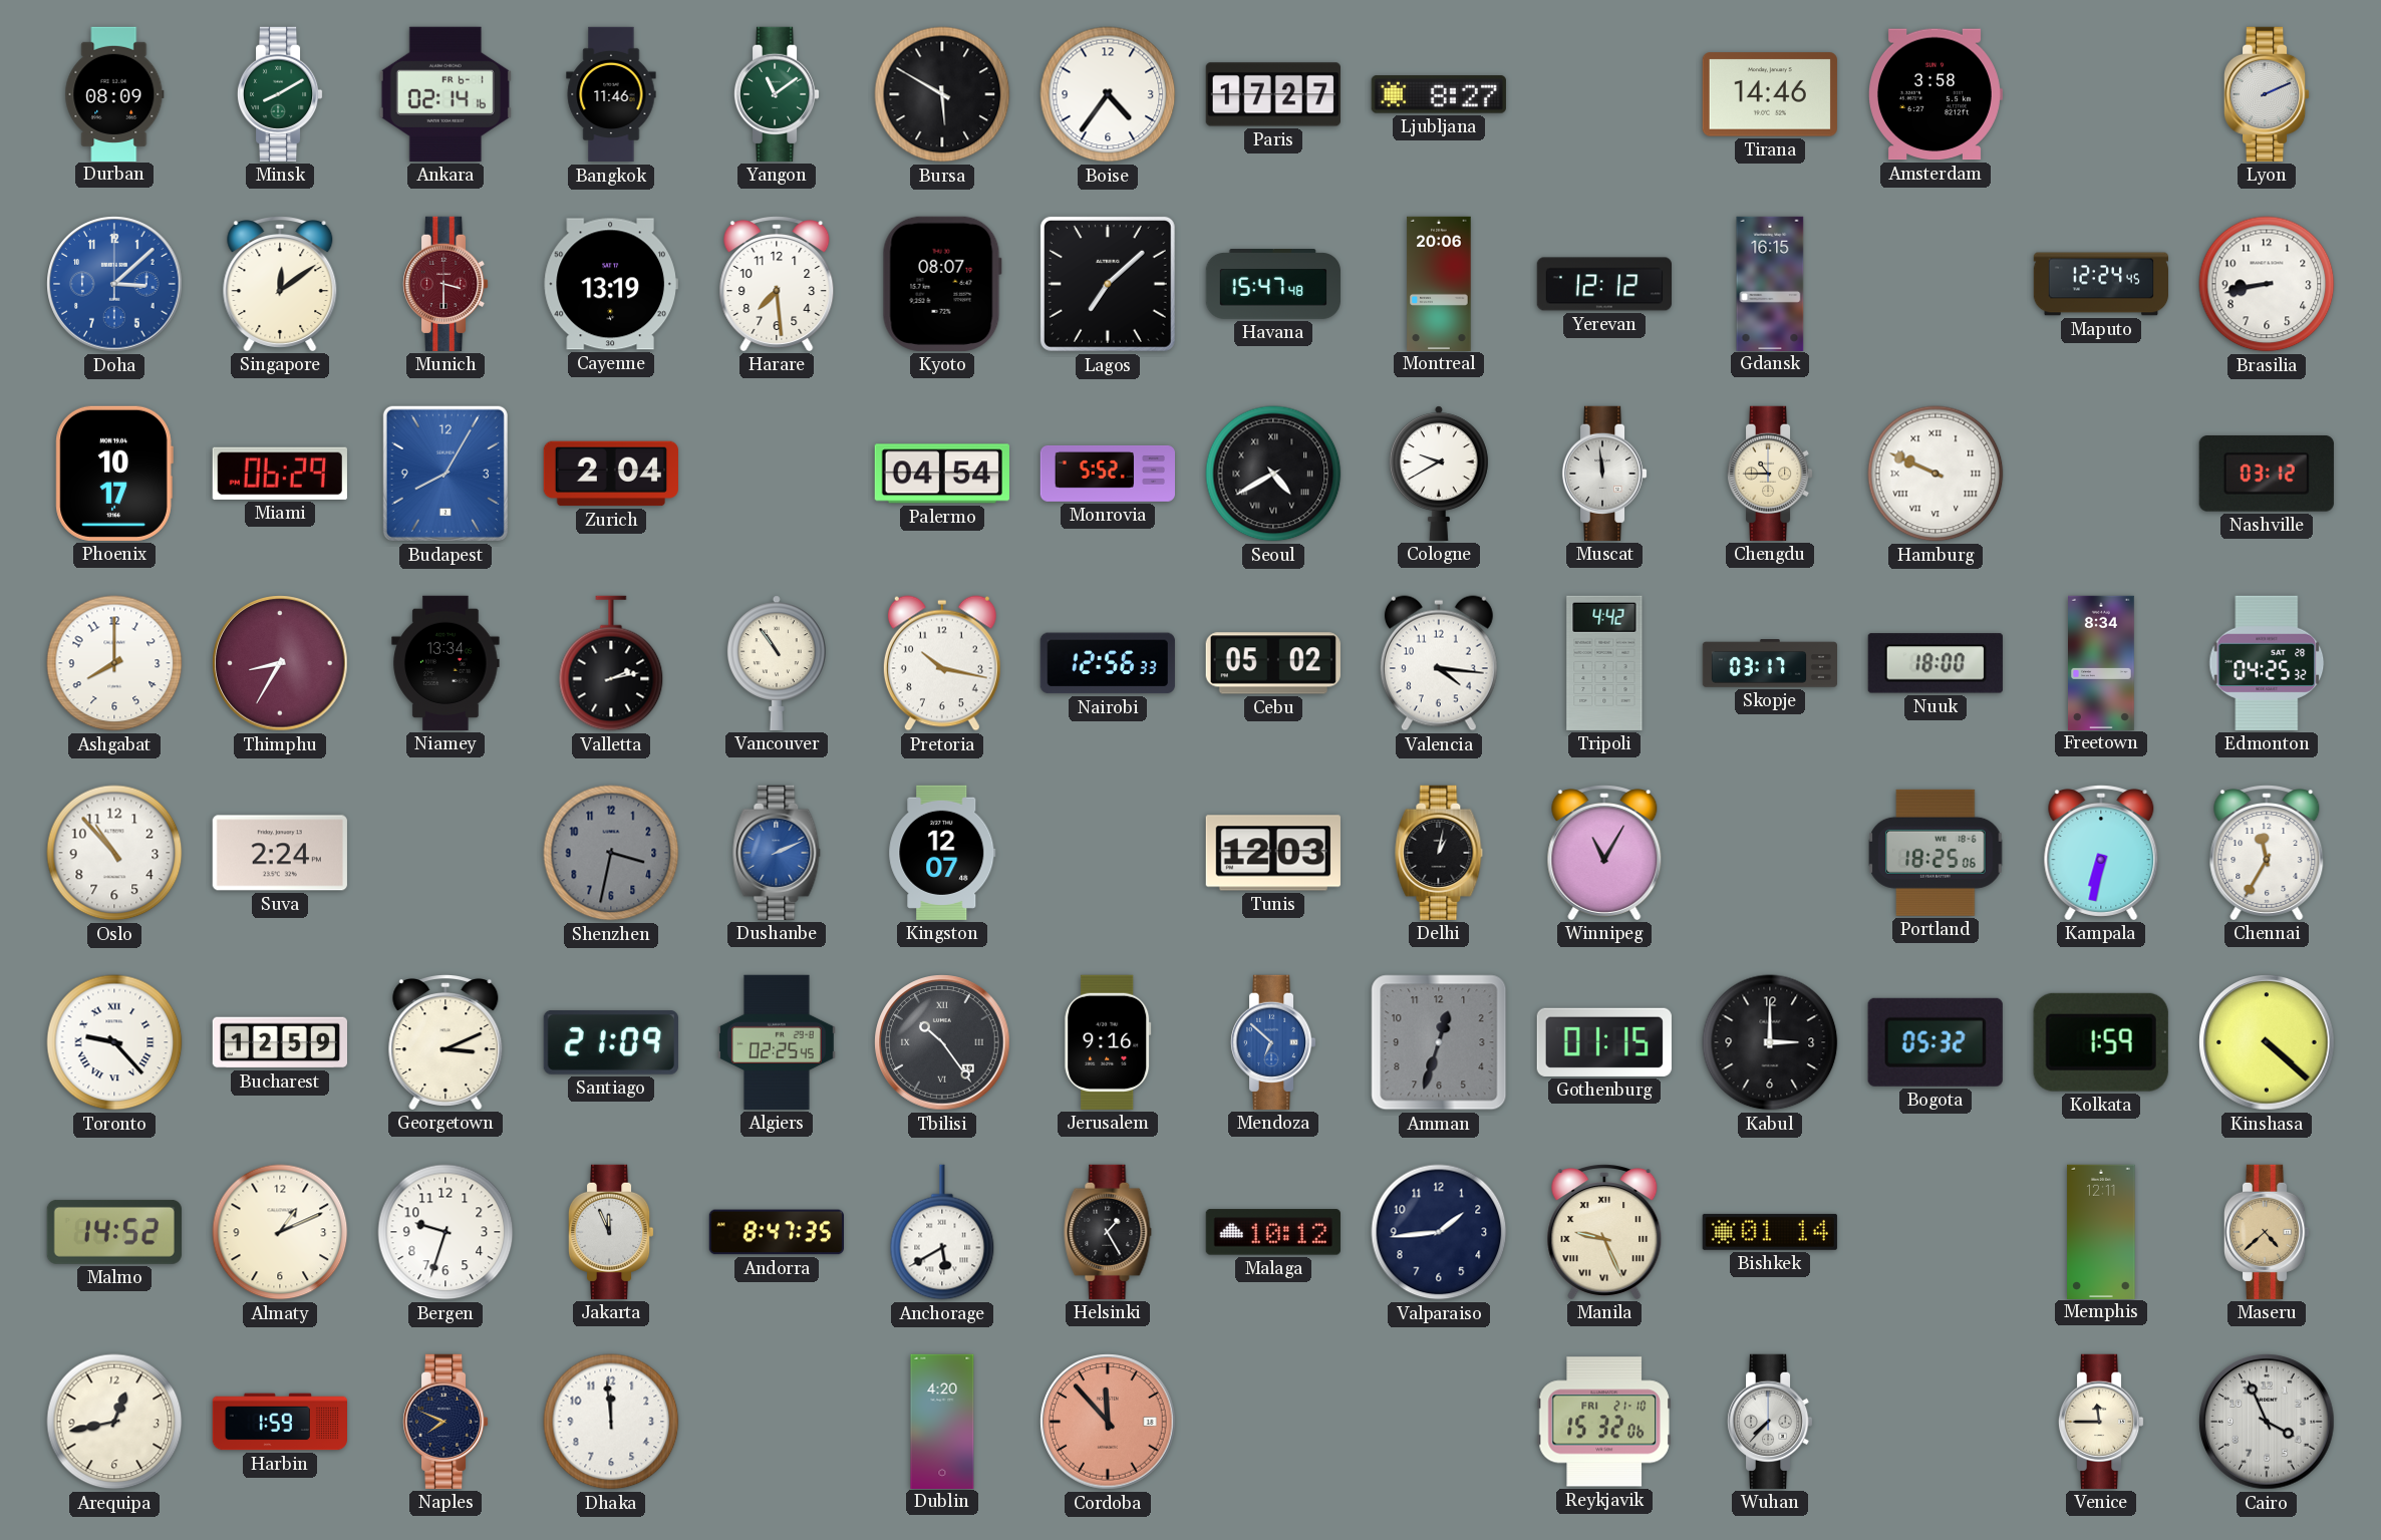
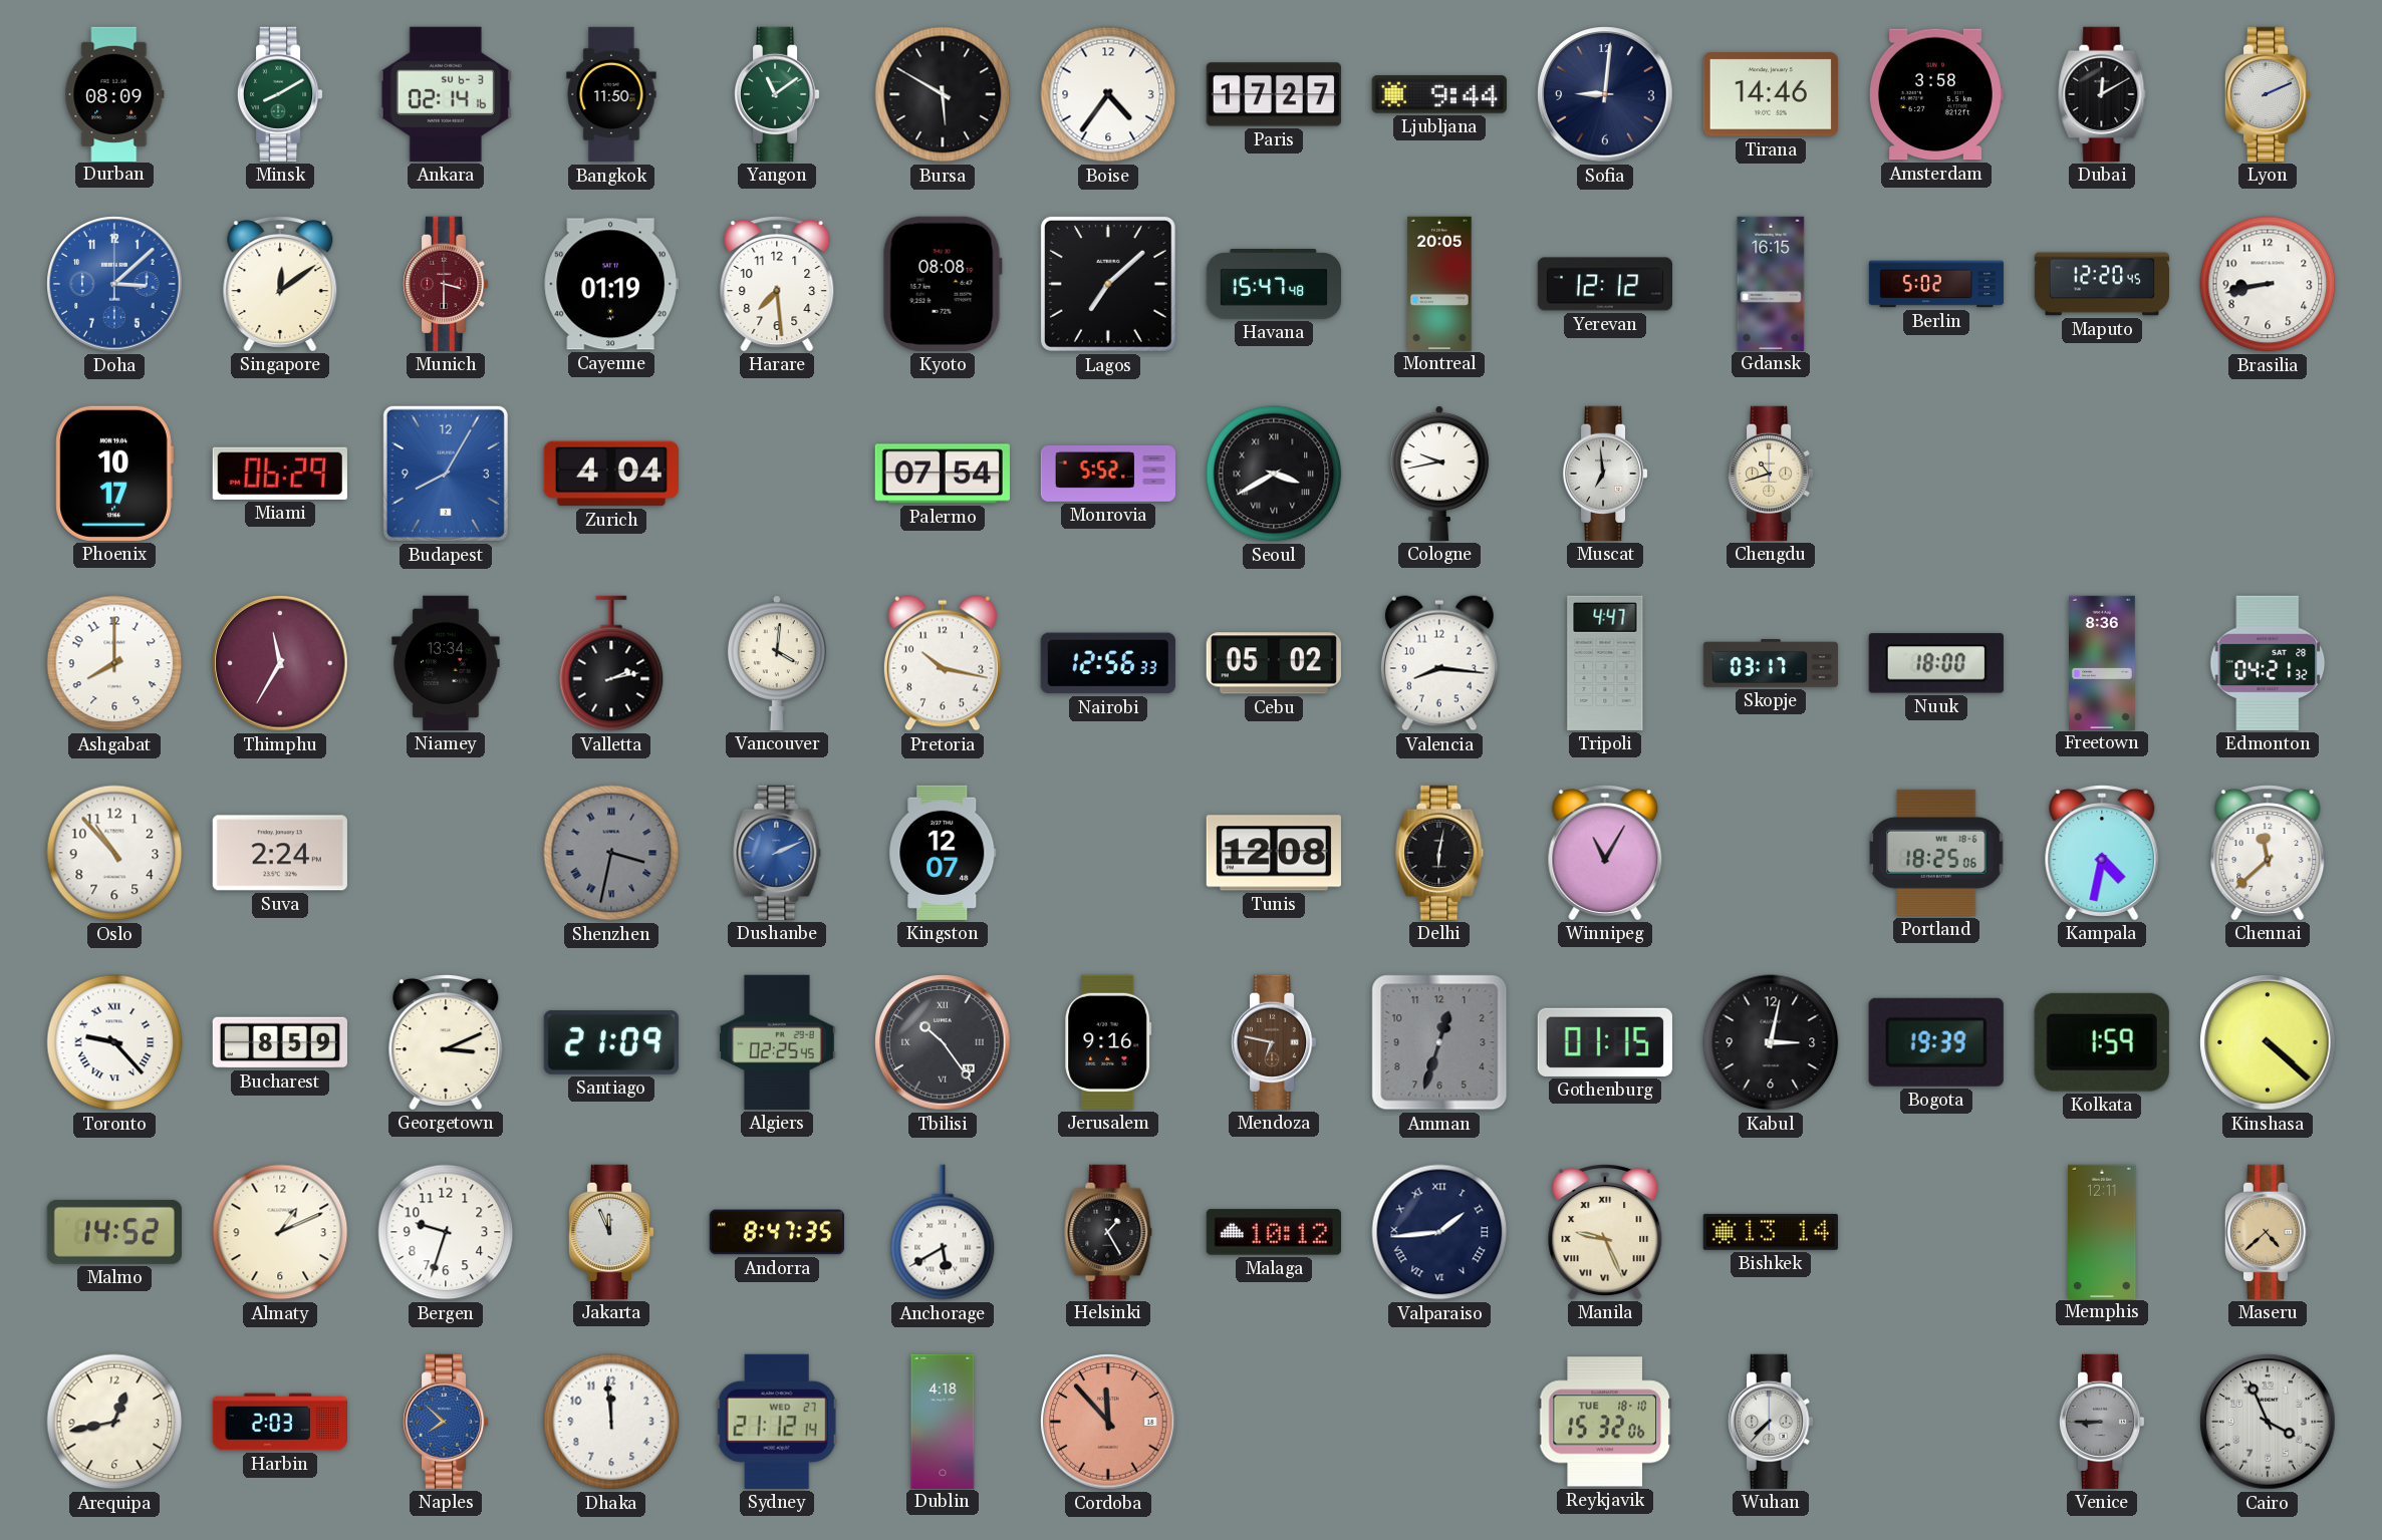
Ankara date: FR 6-1 -> SU 6-3 (446, 94)
Bangkok: 11:46 -> 11:50 (611, 94)
Ljubljana: 8:27 -> 9:44 (1439, 94)
Sofia: none -> 9:01 (1605, 94)
Dubai: none -> 12:10 (2102, 94)
Cayenne: 13:19 -> 01:19 (611, 284)
Kyoto: 08:07 -> 08:08 (943, 284)
Montreal: 20:06 -> 20:05 (1439, 283)
Berlin: none -> 5:02 (1936, 284)
Maputo: 12:24 -> 12:20 (2101, 284)
Zurich: 2:04 -> 4:04 (610, 474)
Palermo: 04:54 -> 07:54 (943, 474)
Seoul: 4:40 -> 3:40 (1274, 474)
Cologne: 9:40 -> 9:43 (1439, 474)
Muscat: 11:59 -> 6:59 (1605, 474)
Chengdu: 10:45 -> 10:42 (1771, 474)
Hamburg: 9:49 -> none (1936, 474)
Nashville: 03:12 -> none (2267, 475)
Thimphu: 8:35 -> 11:35 (280, 663)
Vancouver: 10:54 -> 4:01 (777, 663)
Valencia: 4:16 -> 8:16 (1439, 663)
Tripoli: 4:42 -> 4:47 (1605, 663)
Freetown: 8:34 -> 8:36 (2103, 662)
Edmonton: 04:25 -> 04:21 (2268, 663)
Shenzhen numerals: Arabic -> Roman (611, 853)
Tunis: 12:03 -> 12:08 (1274, 853)
Delhi: 1:02 -> 6:02 (1439, 853)
Kampala: 6:32 -> 4:32 (2102, 853)
Chennai: 11:35 -> 11:38 (2268, 853)
Bucharest: 12:59 -> 8:59 (279, 1042)
Mendoza: 6:52 -> 6:47 (1274, 1042)
Mendoza dial: blue -> brown (1274, 1042)
Kabul: 3:00 -> 3:02 (1771, 1042)
Bogota: 05:32 -> 19:39 (1936, 1042)
Valparaiso numerals: Arabic -> Roman (1439, 1232)
Bishkek: 01:14 -> 13:14 (1771, 1232)
Harbin: 1:59 -> 2:03 (279, 1422)
Naples: 7:49 -> 7:52 (446, 1422)
Naples dial: navy -> blue (446, 1422)
Sydney: none -> 21:12 (777, 1422)
Dublin: 4:20 -> 4:18 (943, 1421)
Reykjavik date: FRI 21-10 -> TUE 18-10 (1605, 1422)
Venice: 11:45 -> 8:45 (2102, 1422)
Venice dial: cream -> grey (2102, 1422)
